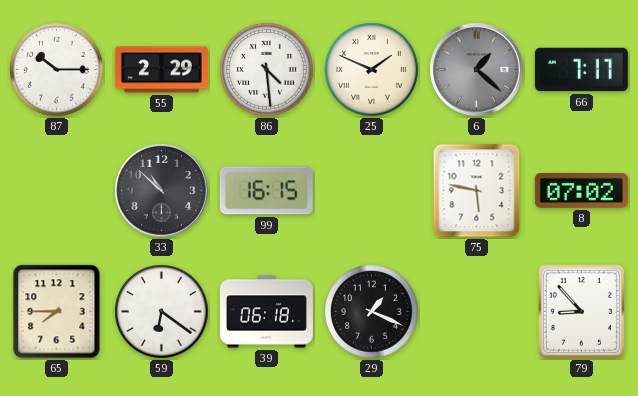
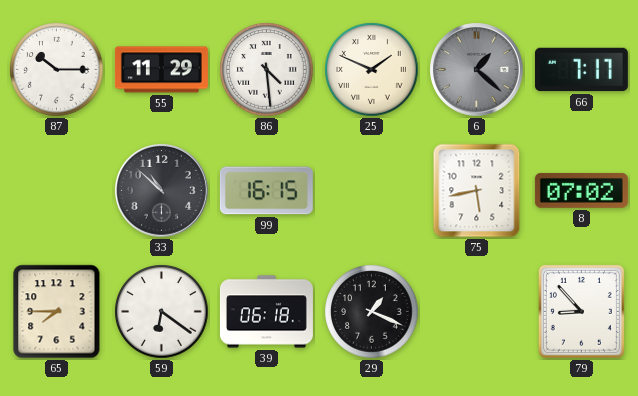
55: 2:29 -> 11:29 (161, 70)
75: 5:47 -> 5:43 (477, 191)
